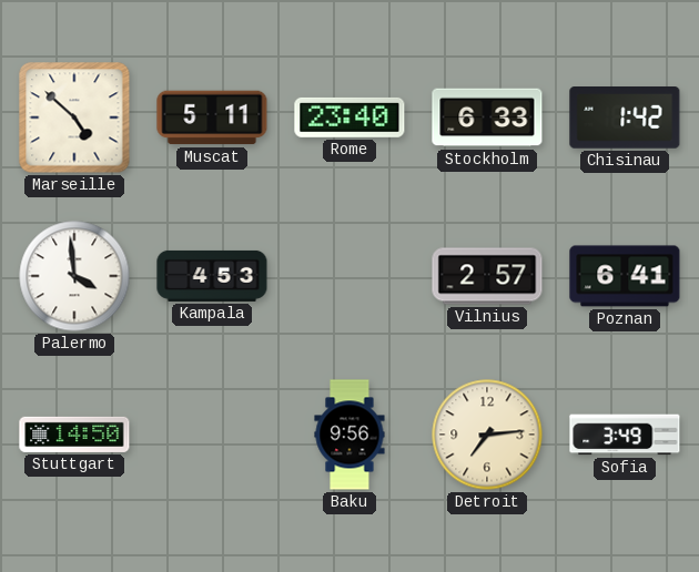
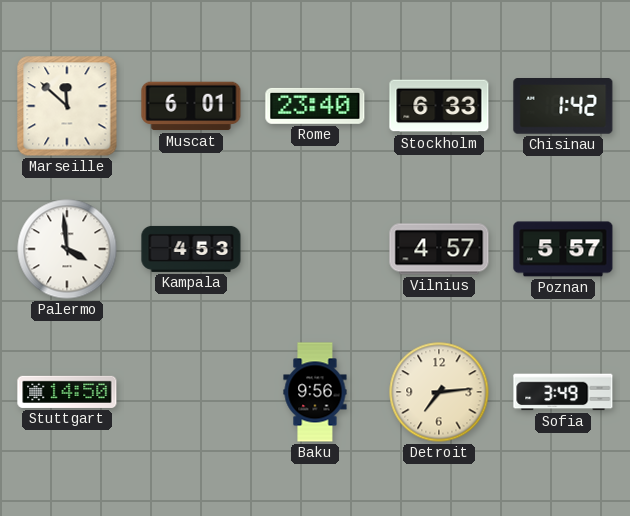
Marseille: 4:52 -> 11:52 (67, 106)
Muscat: 5:11 -> 6:01 (191, 106)
Vilnius: 2:57 -> 4:57 (439, 249)
Poznan: 6:41 -> 5:57 (563, 249)
